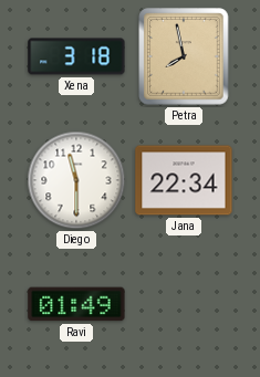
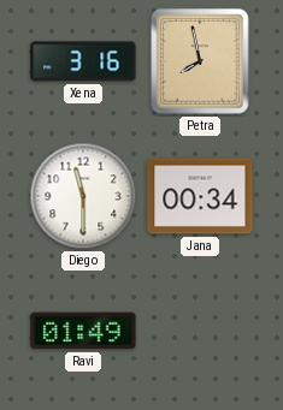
Xena: 3:18 -> 3:16 (83, 61)
Jana: 22:34 -> 00:34 (200, 196)
